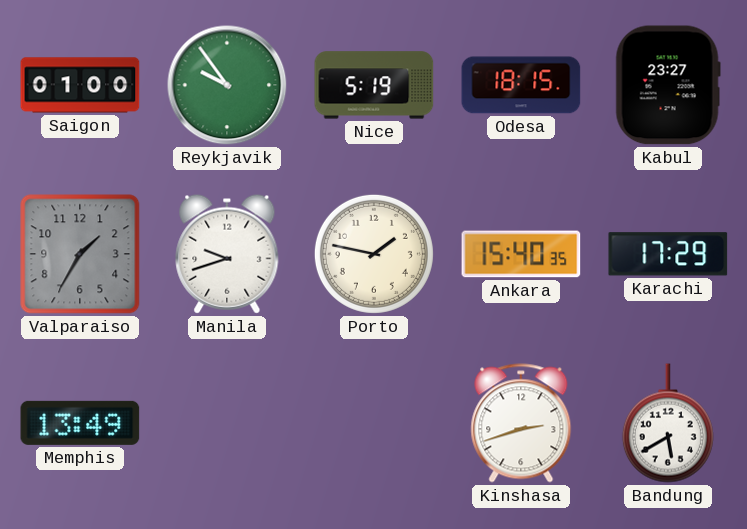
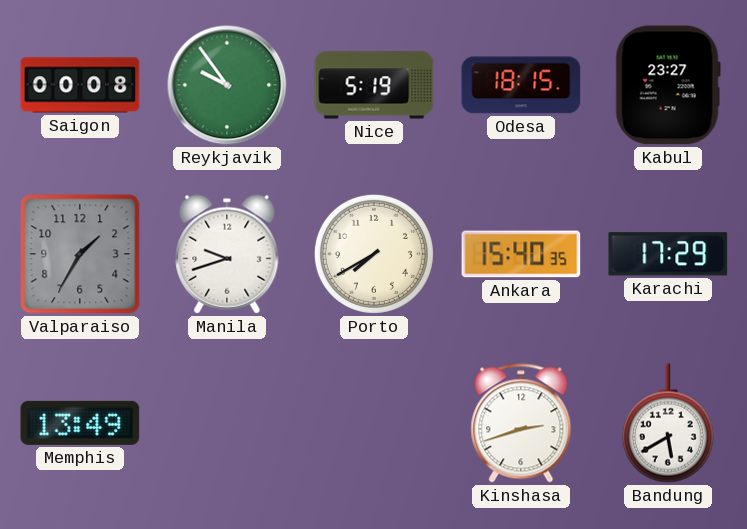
Saigon: 01:00 -> 00:08 (80, 85)
Porto: 1:47 -> 7:40 (374, 254)
